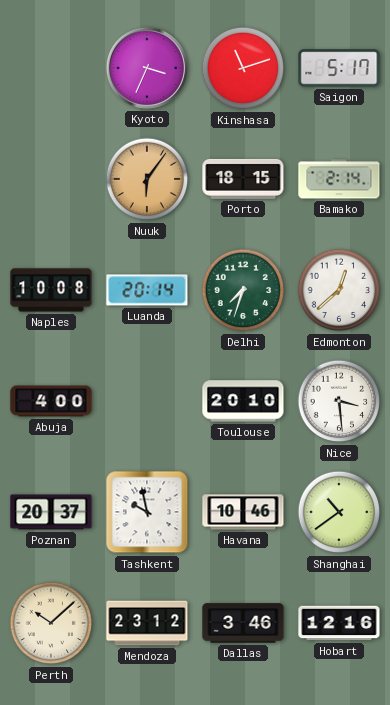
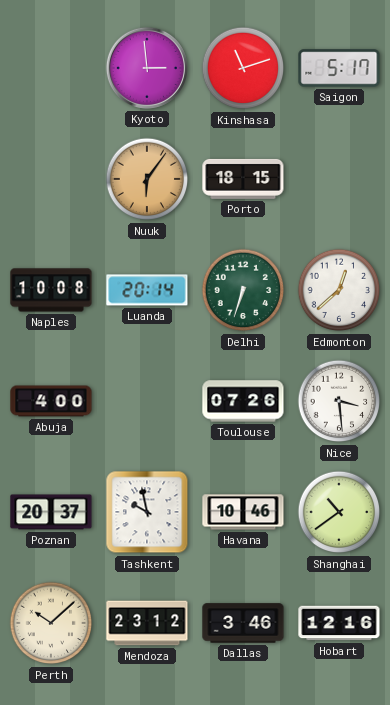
Kyoto: 3:34 -> 2:59 (147, 68)
Bamako: 2:14 -> none (339, 179)
Delhi: 7:33 -> 6:33 (243, 290)
Toulouse: 20:10 -> 07:26 (243, 401)
